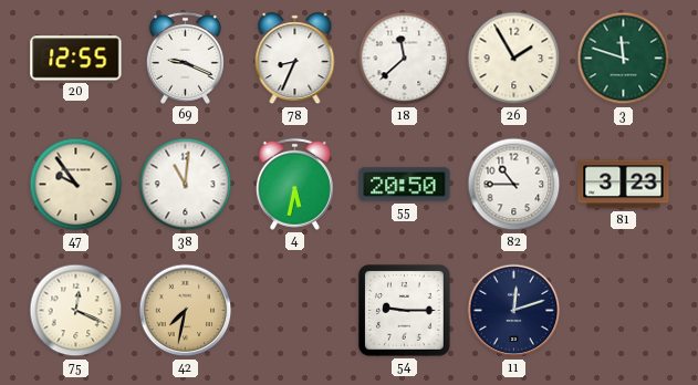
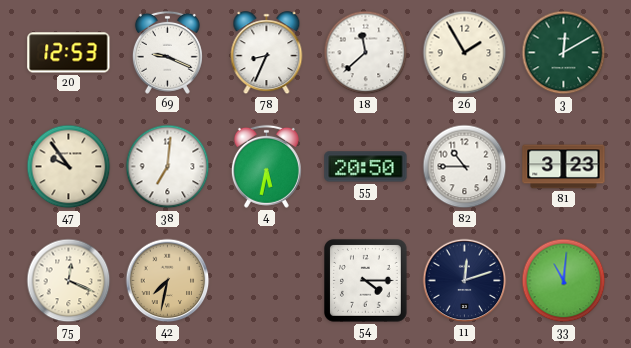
20: 12:55 -> 12:53 (69, 53)
3: 11:48 -> 12:10 (564, 53)
38: 11:01 -> 7:01 (168, 167)
54: 9:15 -> 4:15 (366, 281)
33: none -> 11:01 (564, 281)
